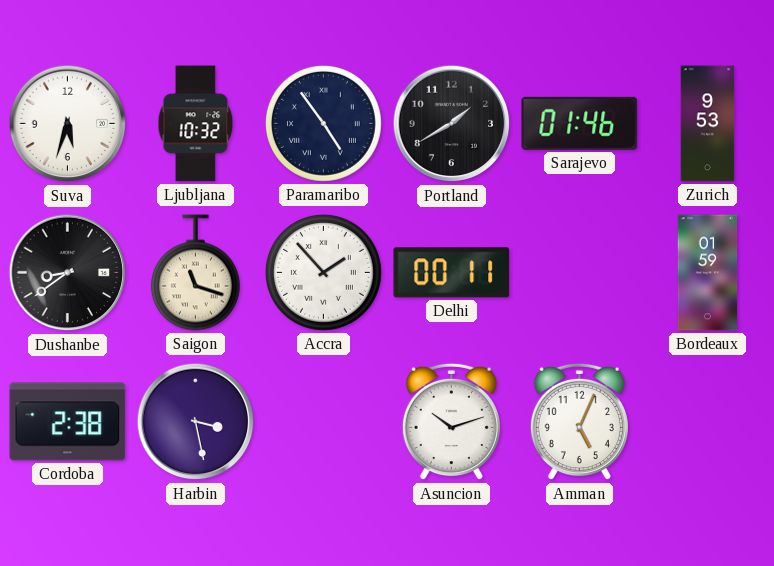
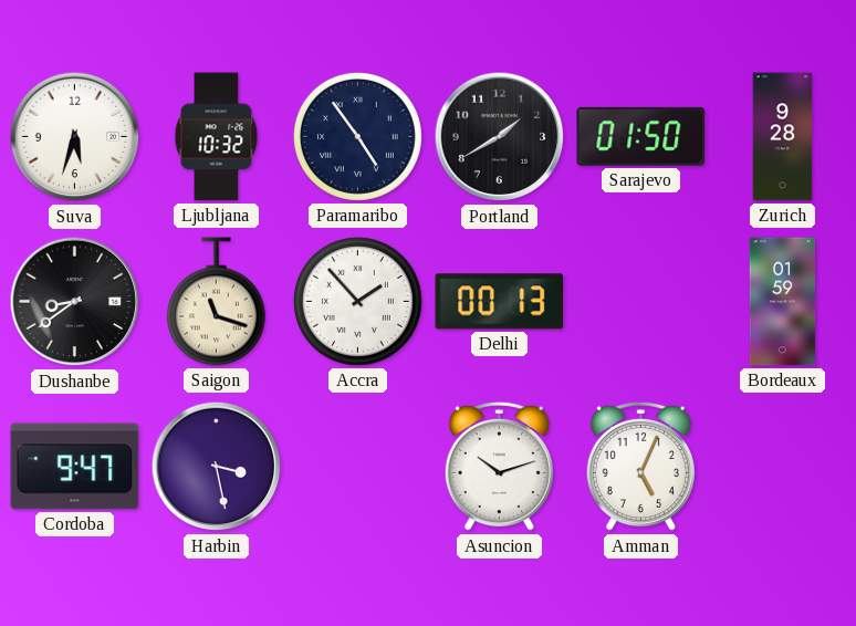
Sarajevo: 01:46 -> 01:50 (641, 136)
Zurich: 9:53 -> 9:28 (783, 137)
Delhi: 00:11 -> 00:13 (500, 302)
Cordoba: 2:38 -> 9:47 (75, 467)
